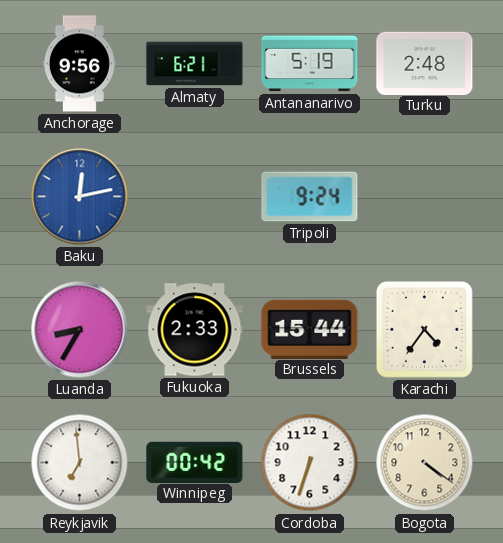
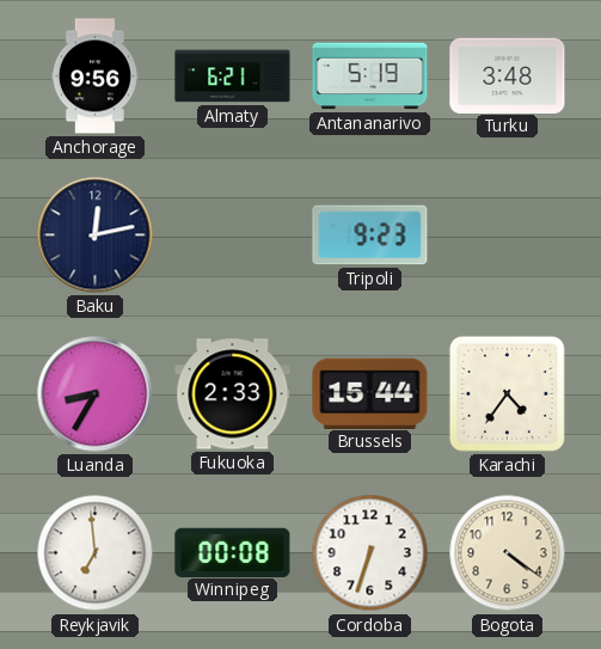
Turku: 2:48 -> 3:48 (508, 75)
Baku dial: blue -> navy (96, 235)
Tripoli: 9:24 -> 9:23 (370, 235)
Winnipeg: 00:42 -> 00:08 (233, 552)
